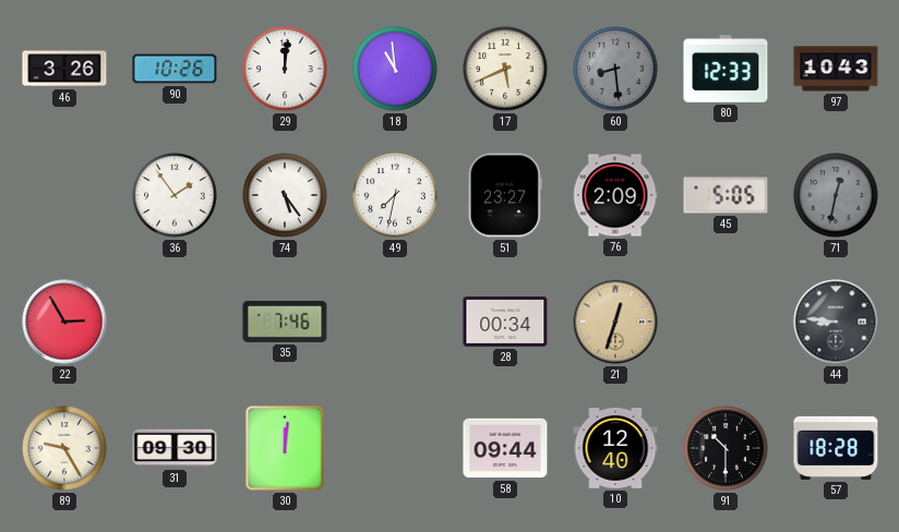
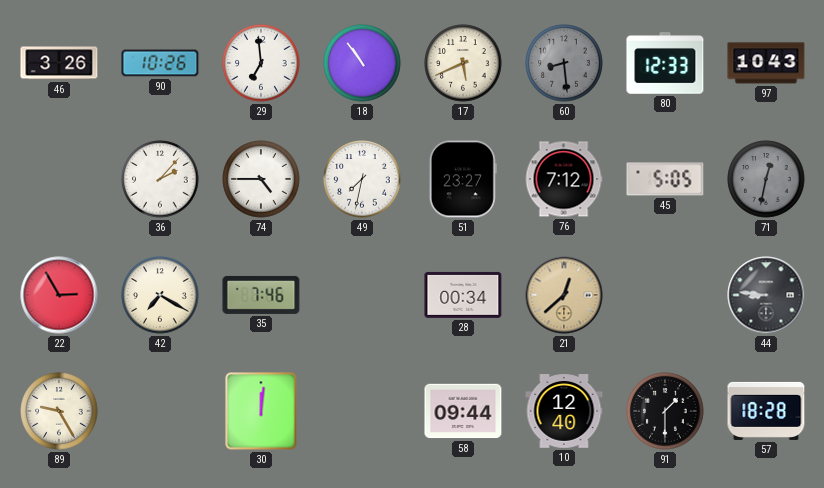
29: 12:01 -> 6:59 (261, 63)
18: 10:59 -> 10:54 (362, 63)
36: 1:54 -> 2:07 (160, 179)
74: 5:24 -> 4:45 (261, 179)
76: 2:09 -> 7:12 (564, 179)
42: none -> 7:20 (160, 295)
21: 12:33 -> 12:38 (564, 295)
31: 09:30 -> none (175, 448)
91: 10:30 -> 1:30 (665, 411)
